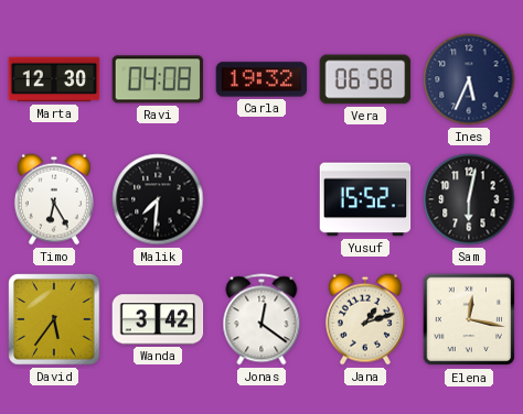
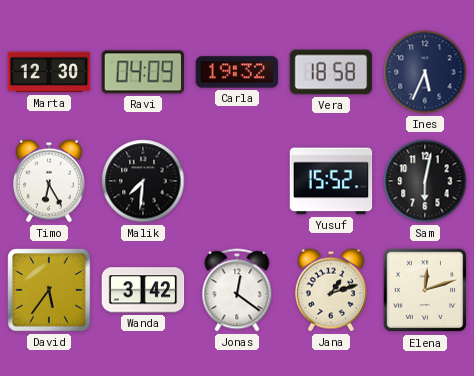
Ravi: 04:08 -> 04:09 (143, 72)
Vera: 06:58 -> 18:58 (331, 72)
Elena: 12:17 -> 12:12 (425, 290)
